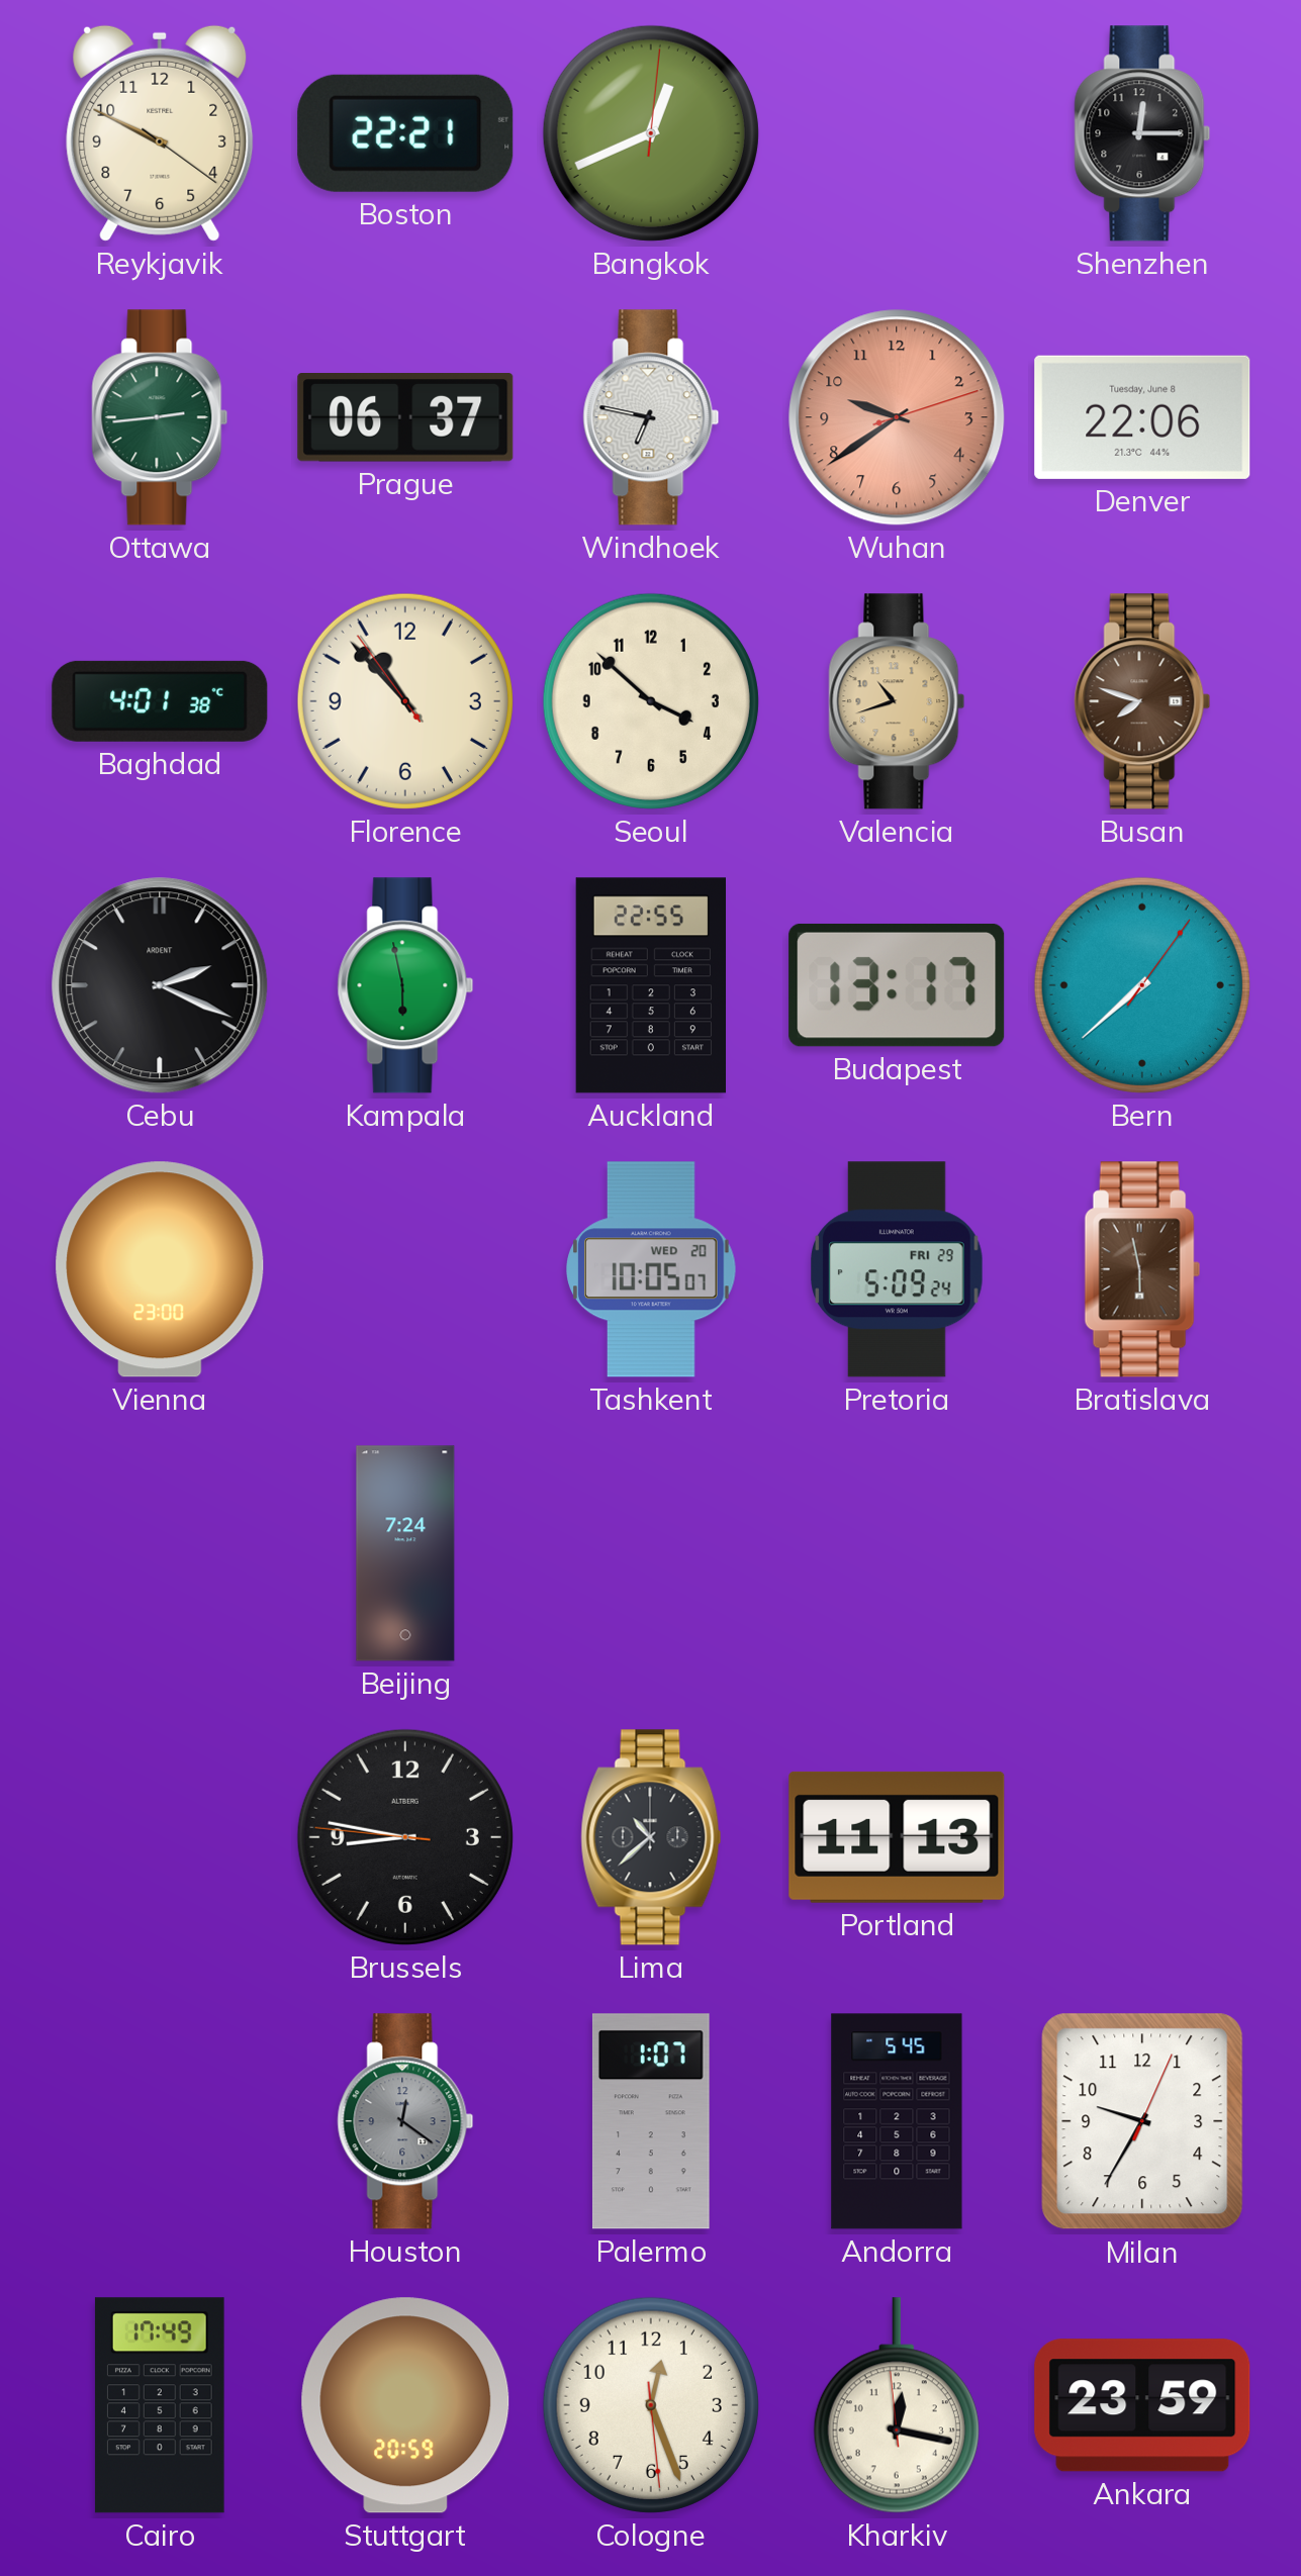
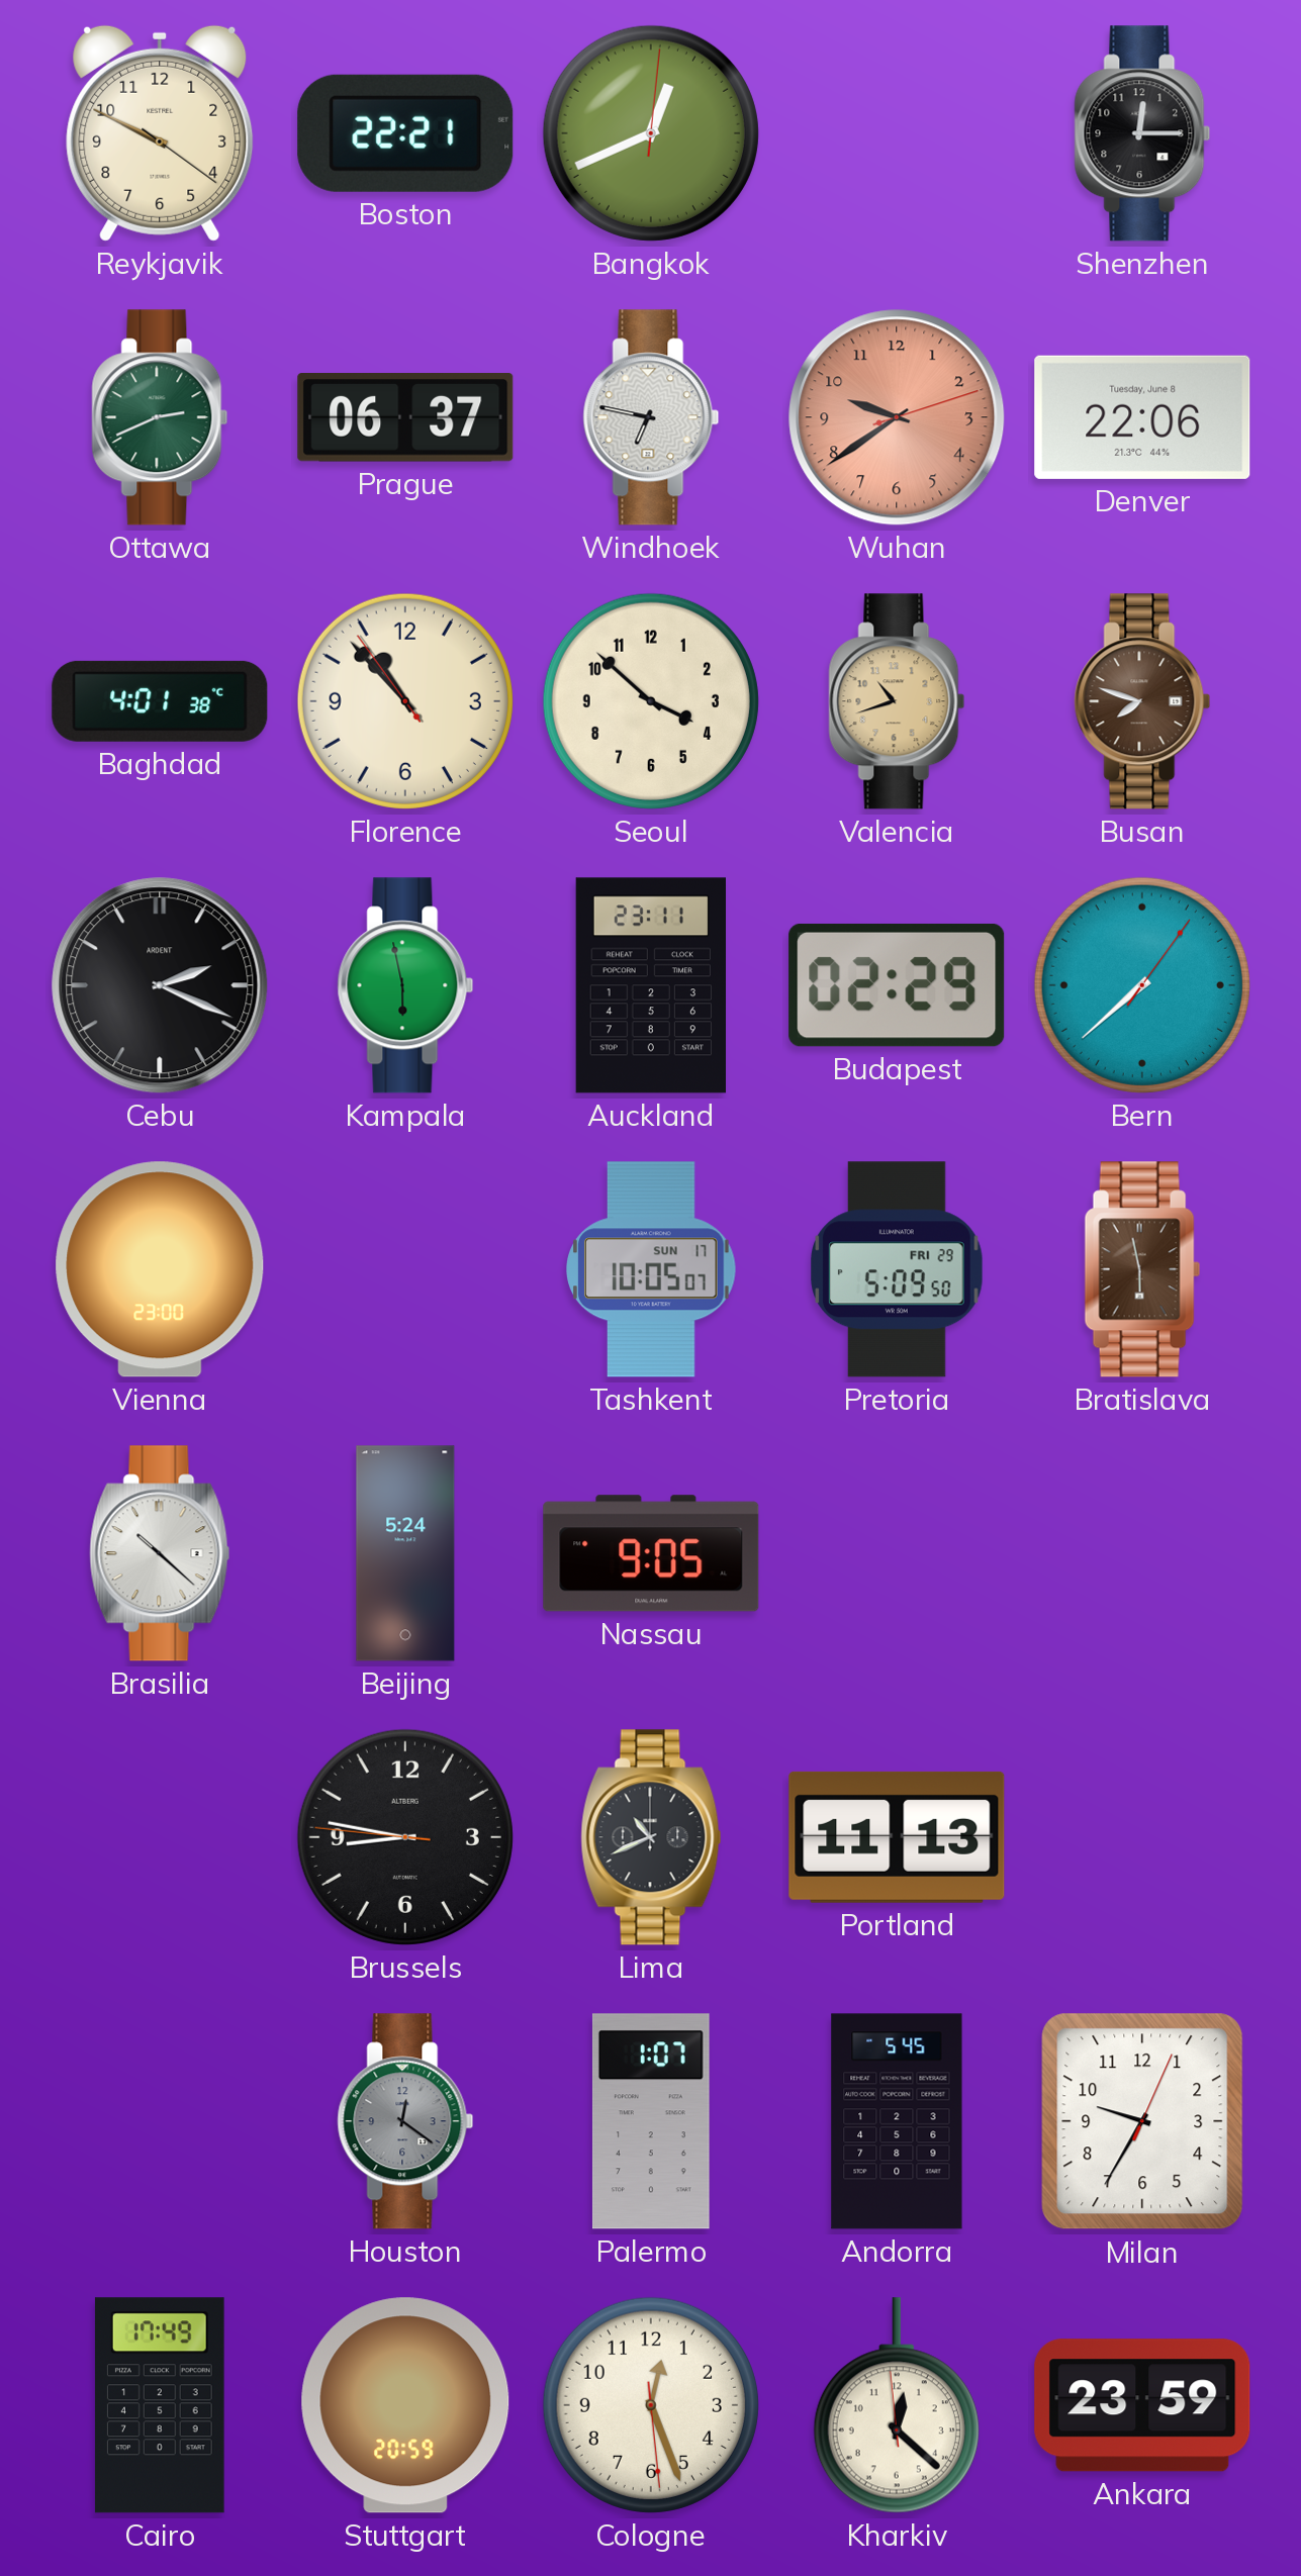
Ottawa: 2:44 -> 2:41 (160, 417)
Auckland: 22:55 -> 23:11 (650, 985)
Budapest: 13:17 -> 02:29 (897, 985)
Tashkent date: WED 20 -> SUN 17 (652, 1269)
Pretoria: 5:09:24 -> 5:09:50 (897, 1269)
Brasilia: none -> 10:22 (160, 1553)
Beijing: 7:24 -> 5:24 (405, 1553)
Nassau: none -> 9:05 (651, 1553)
Lima: 10:38 -> 10:41 (651, 1837)
Kharkiv: 12:16 -> 12:21 (897, 2405)
